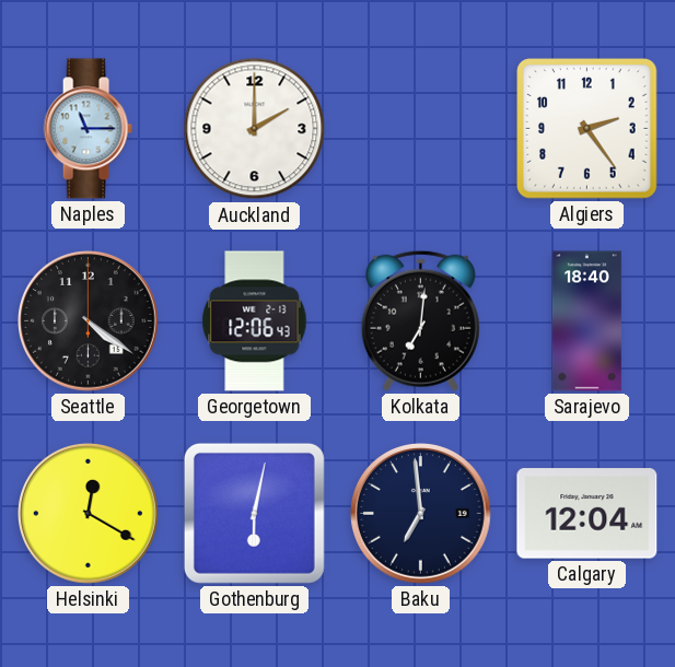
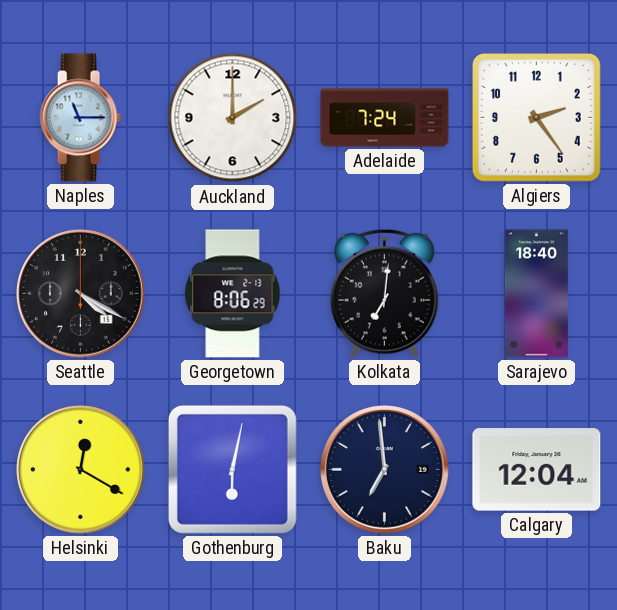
Adelaide: none -> 7:24 (385, 118)
Seattle: 4:21 -> 4:20 (81, 294)
Georgetown: 12:06 -> 8:06 (233, 294)
